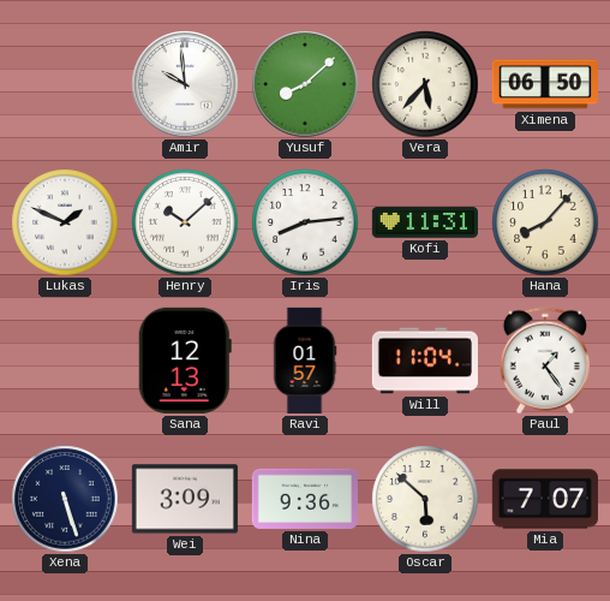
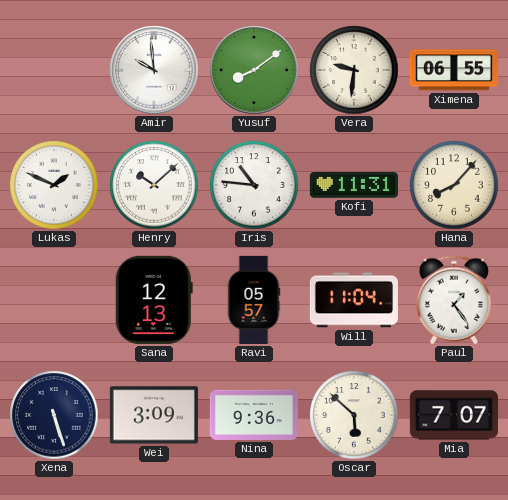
Yusuf: 8:08 -> 8:09 (254, 70)
Vera: 5:37 -> 9:31 (354, 70)
Ximena: 06:50 -> 06:55 (454, 70)
Iris: 8:14 -> 10:46 (254, 185)
Ravi: 01:57 -> 05:57 (254, 300)
